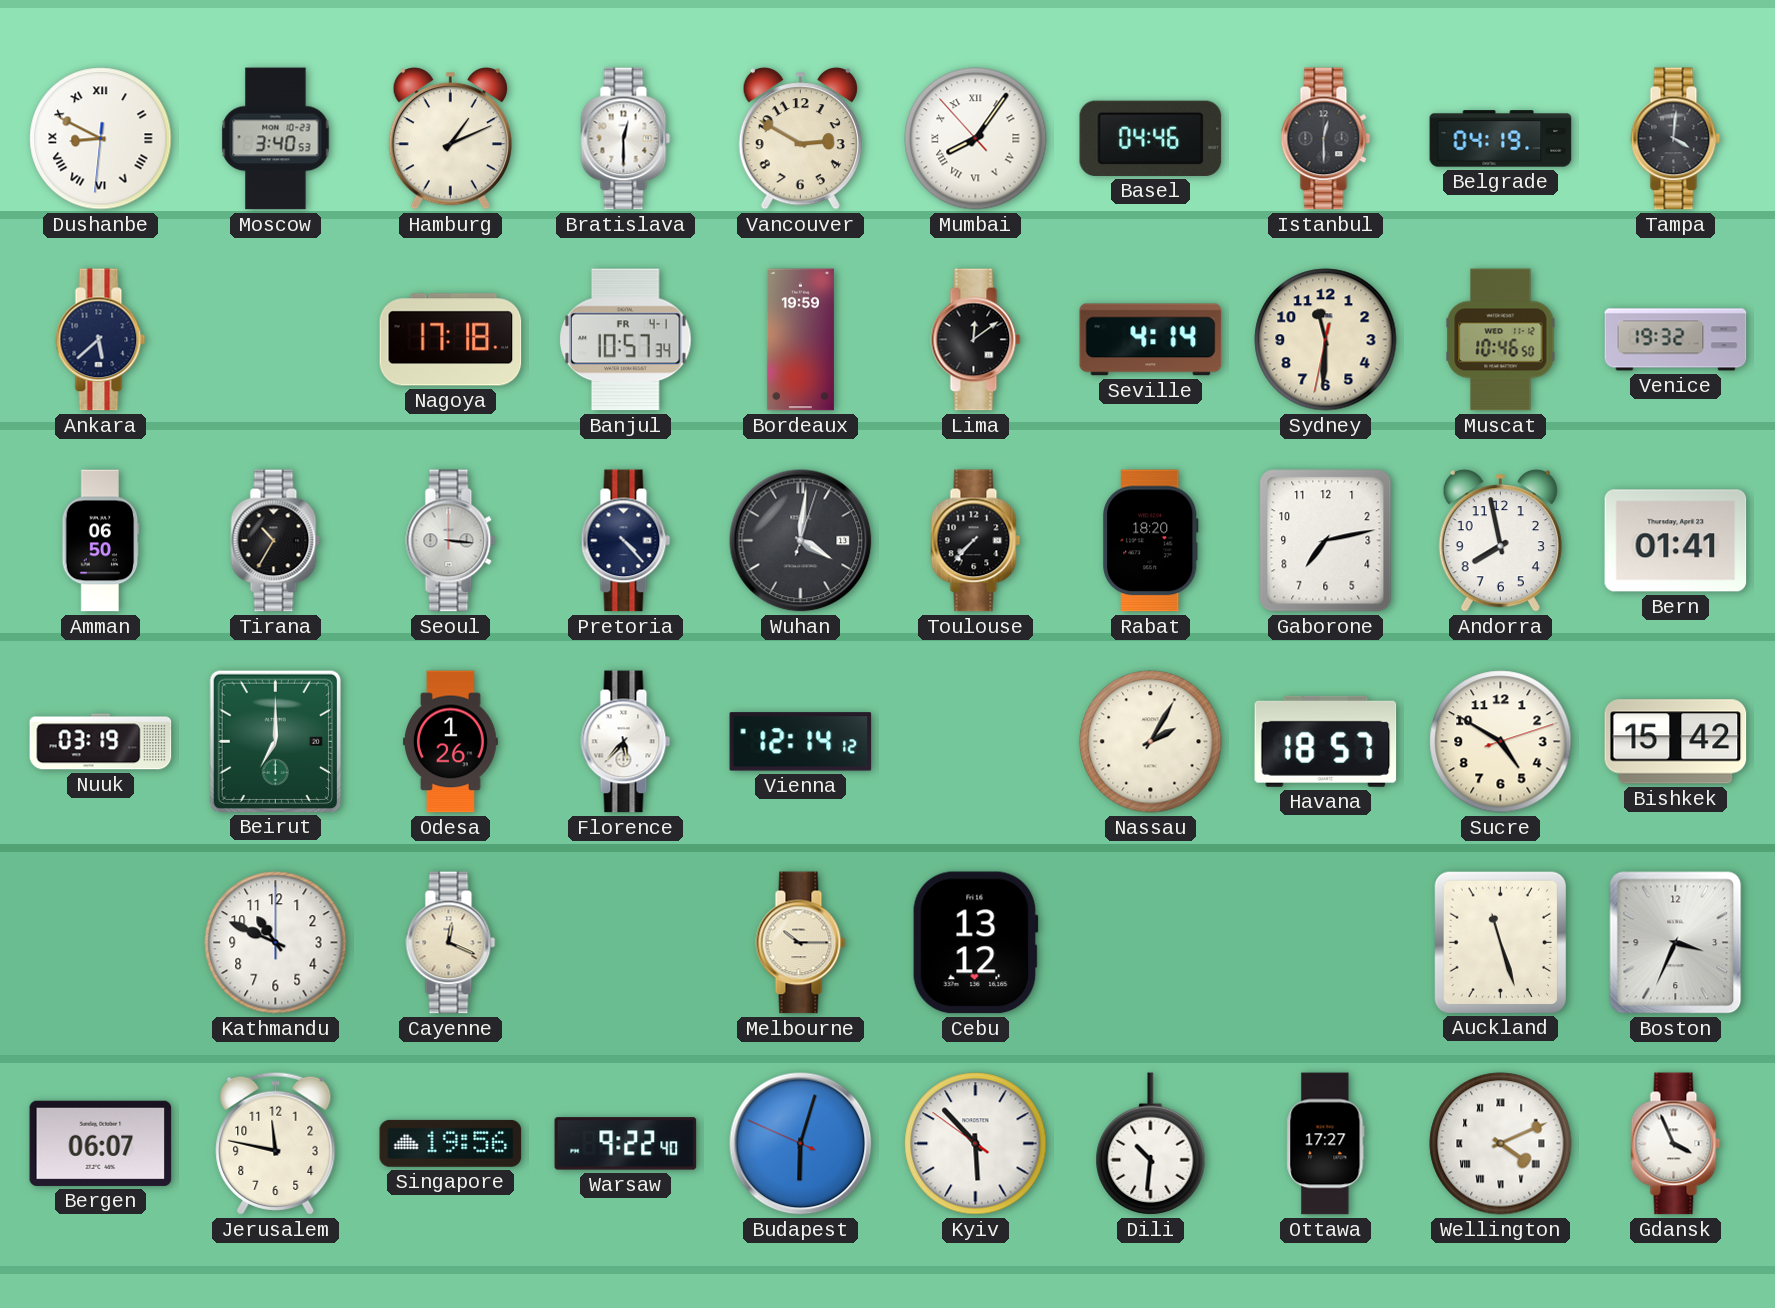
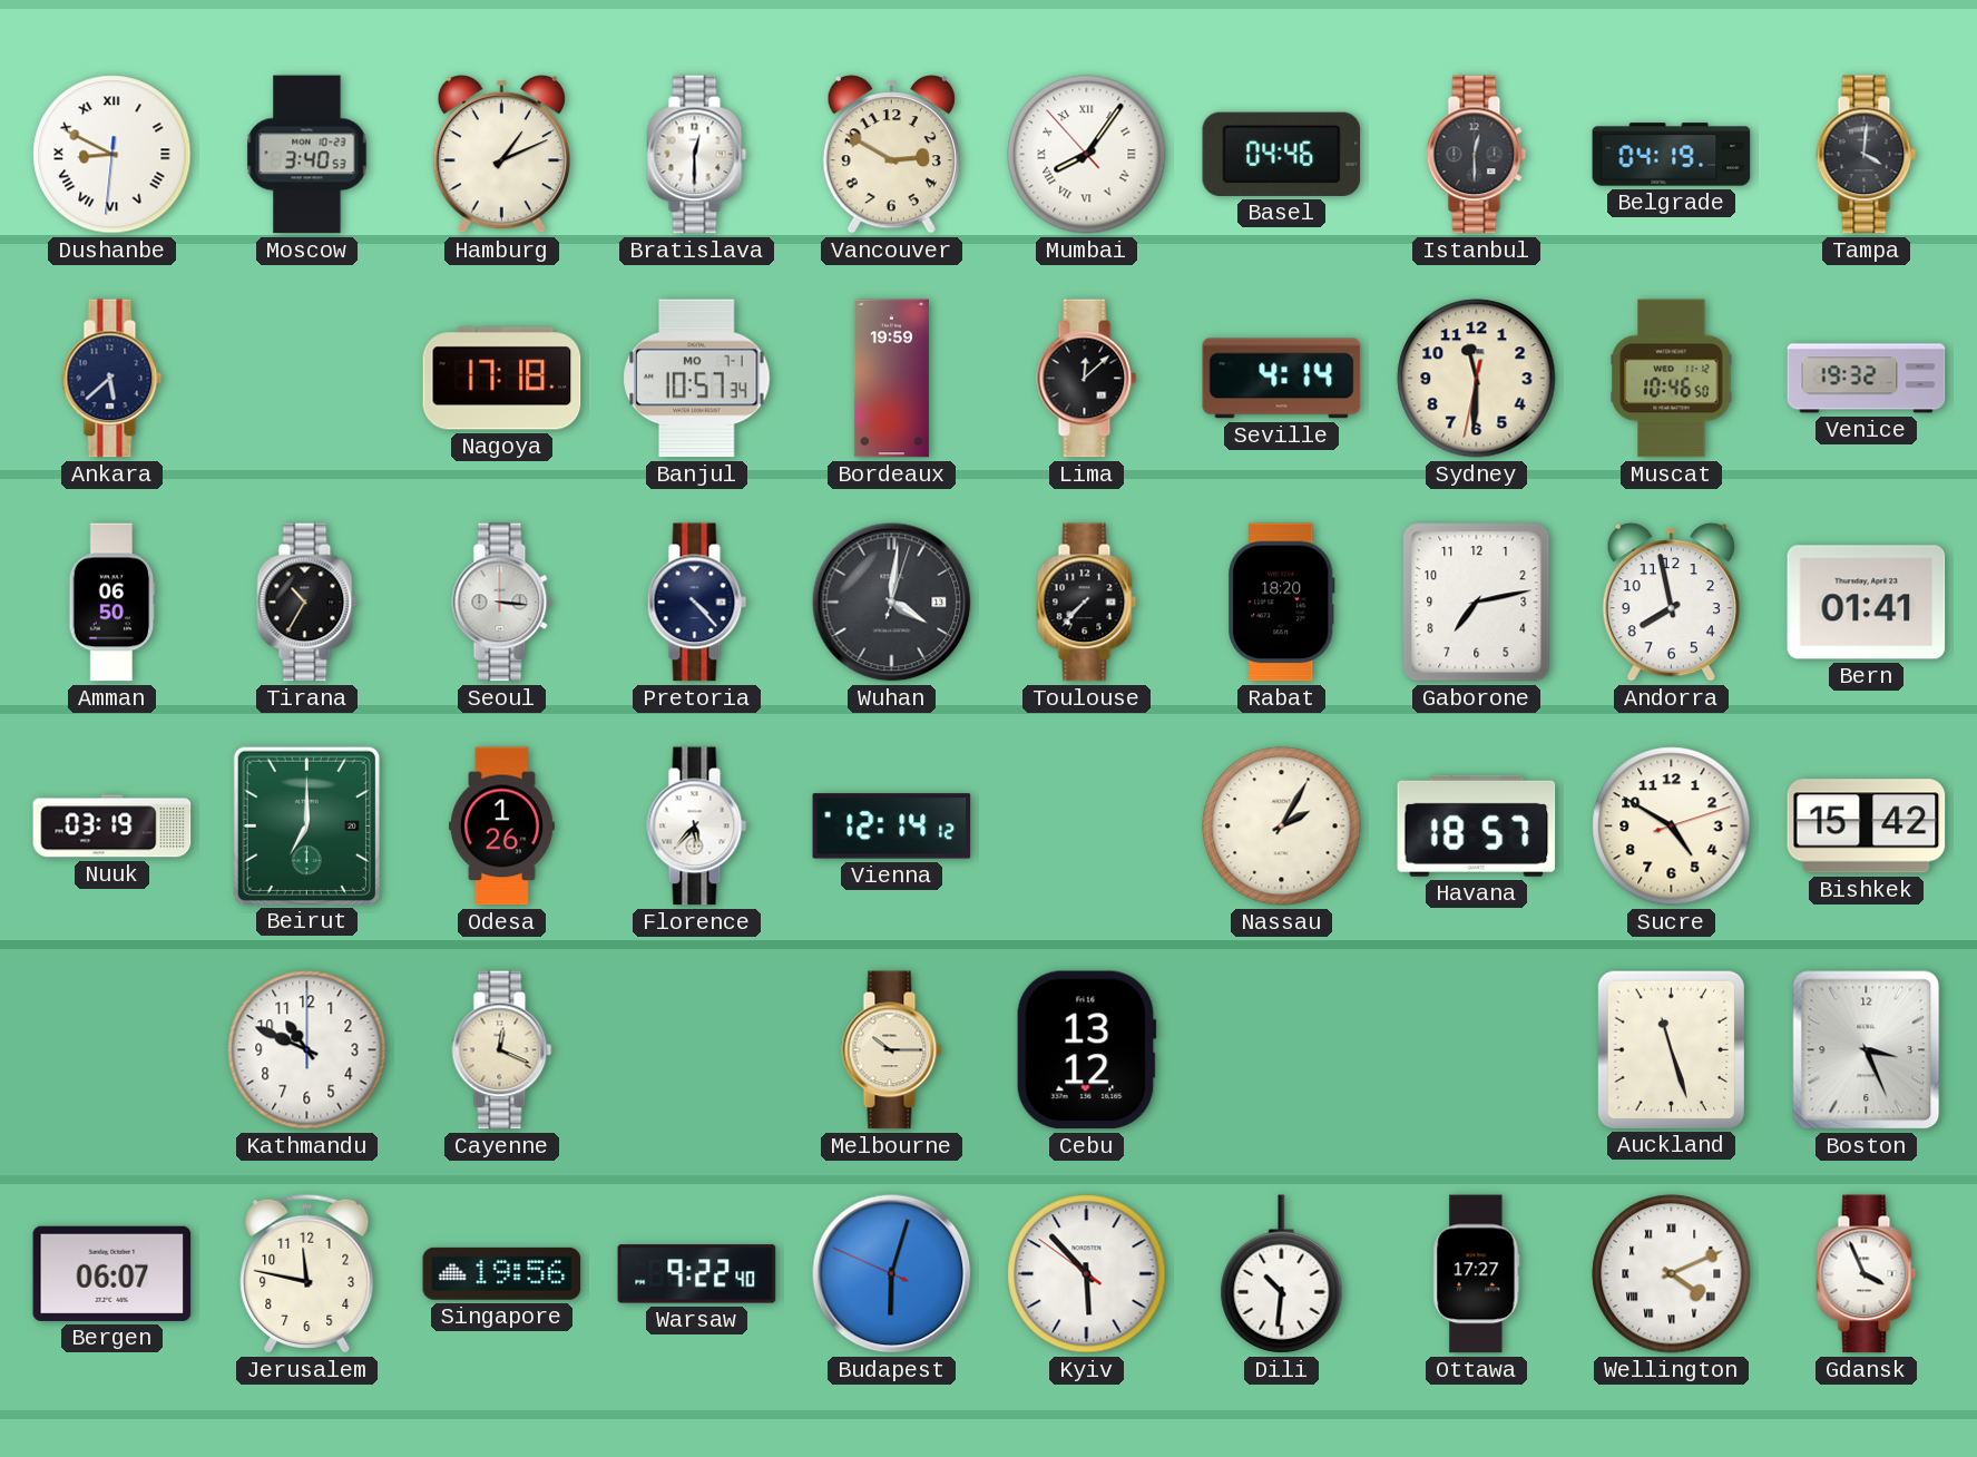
Banjul date: FR 4-1 -> MO 7-1 (697, 379)
Lima: 12:09 -> 12:08 (1087, 379)
Boston: 3:34 -> 3:26 (1867, 1050)
